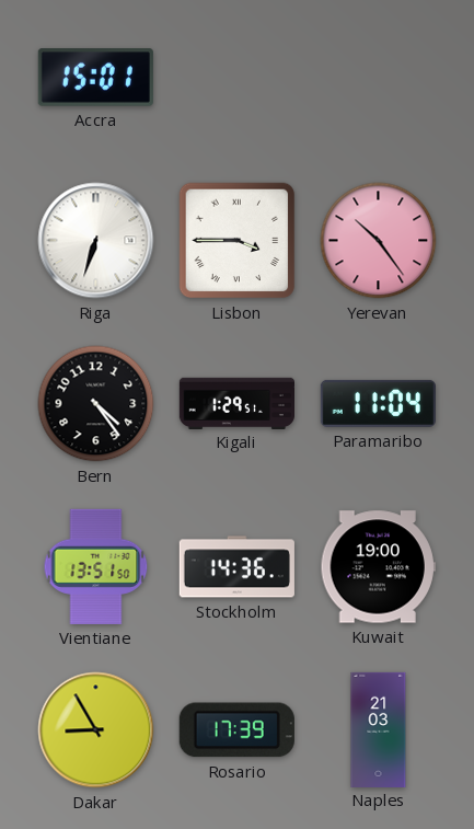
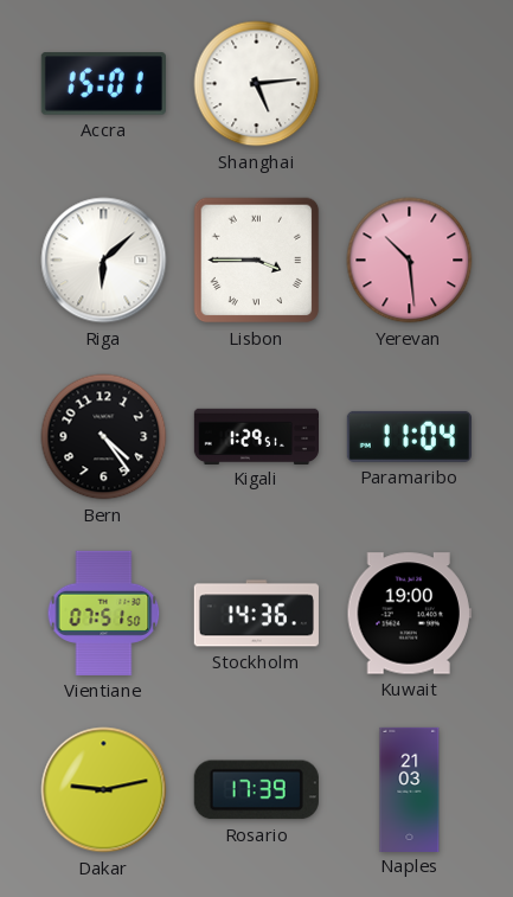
Shanghai: none -> 5:14 (257, 84)
Riga: 6:33 -> 6:08 (104, 261)
Yerevan: 10:24 -> 10:29 (410, 261)
Vientiane: 13:51 -> 07:51 (104, 613)
Dakar: 8:55 -> 9:13 (104, 790)
